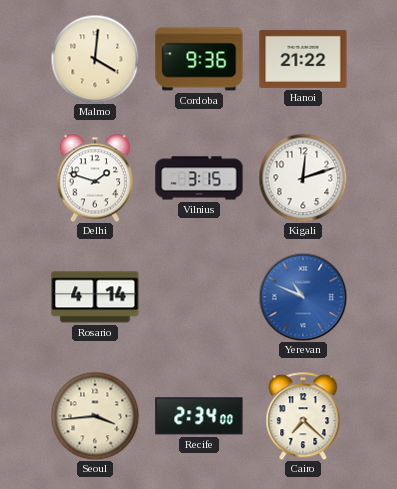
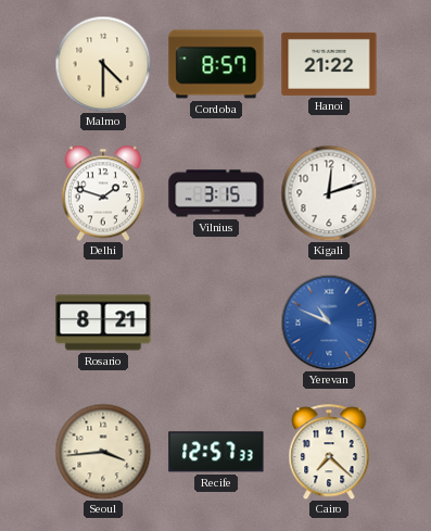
Malmo: 4:01 -> 4:30 (103, 64)
Cordoba: 9:36 -> 8:57 (216, 64)
Rosario: 4:14 -> 8:21 (103, 323)
Recife: 2:34 -> 12:57 (216, 452)
